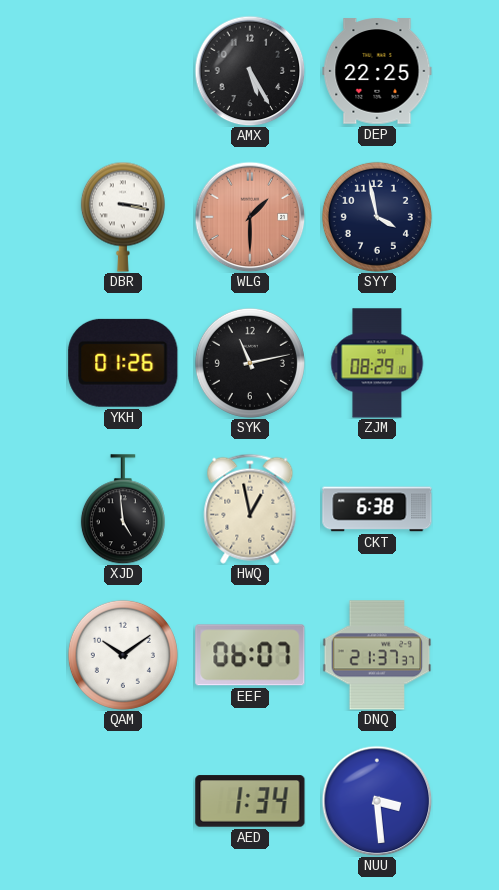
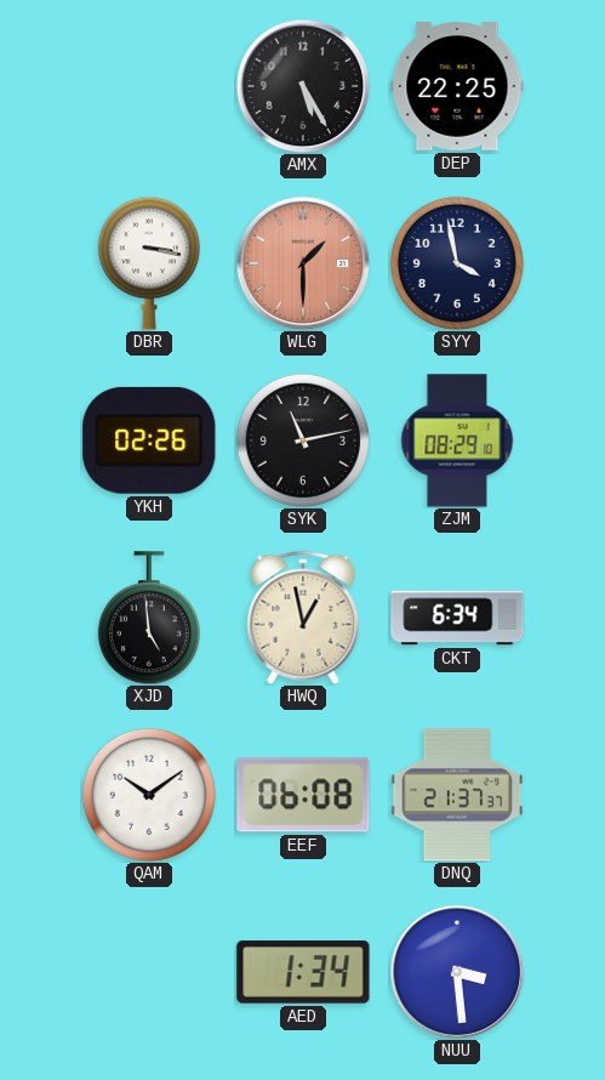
YKH: 01:26 -> 02:26 (149, 440)
CKT: 6:38 -> 6:34 (457, 618)
EEF: 06:07 -> 06:08 (303, 795)
